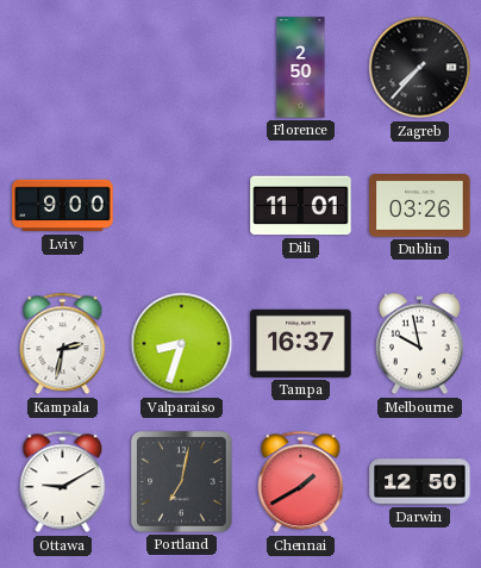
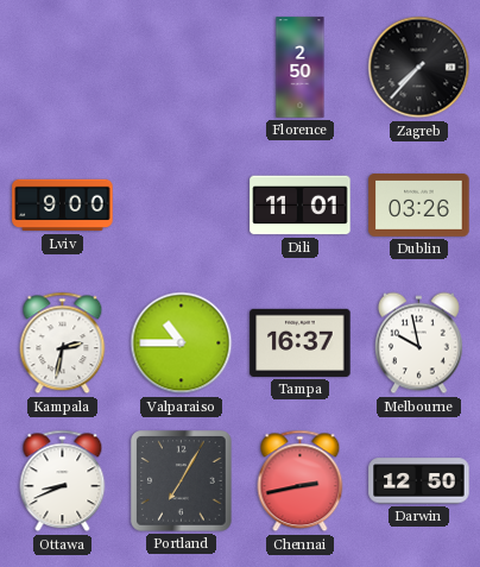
Valparaiso: 8:33 -> 10:45 (182, 344)
Ottawa: 9:10 -> 8:41 (63, 481)
Portland: 7:02 -> 7:05 (182, 481)
Chennai: 1:40 -> 2:43 (301, 481)
